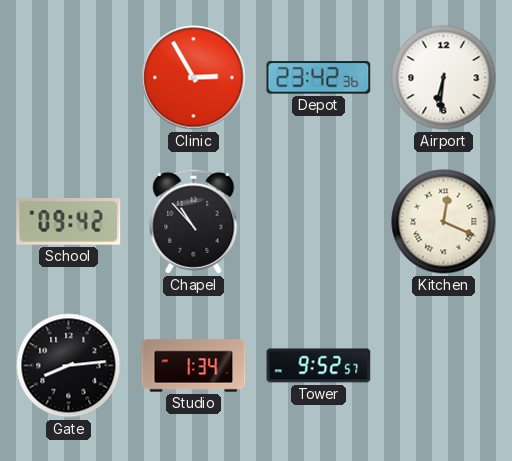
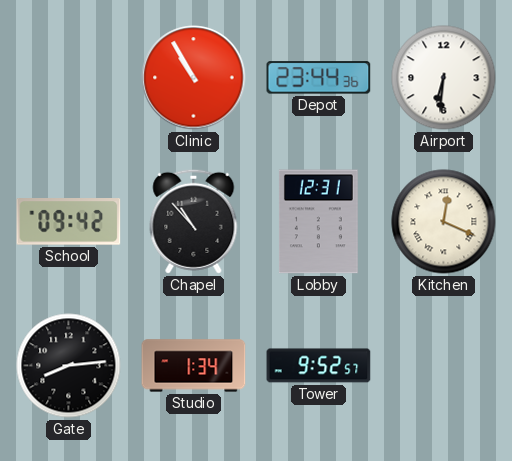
Clinic: 2:55 -> 10:55 (194, 78)
Depot: 23:42 -> 23:44 (319, 78)
Lobby: none -> 12:31 (318, 222)
